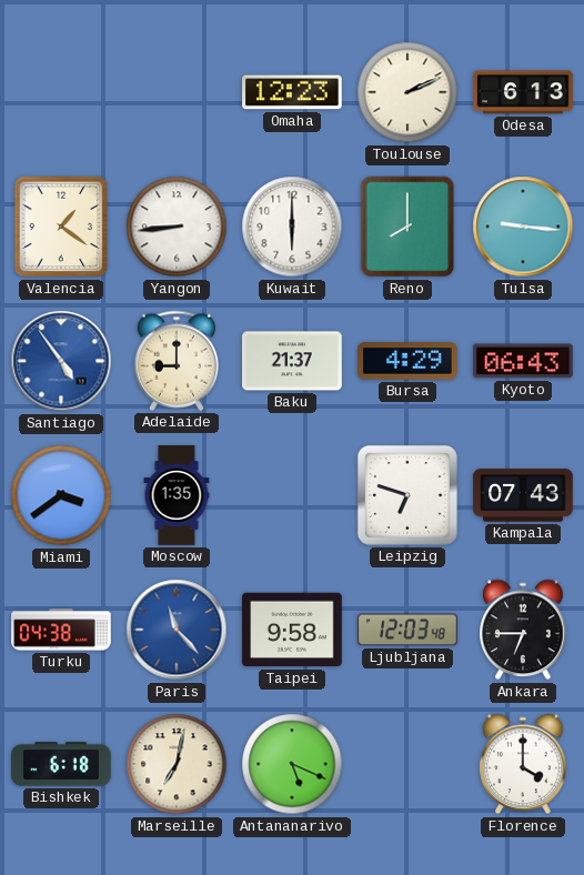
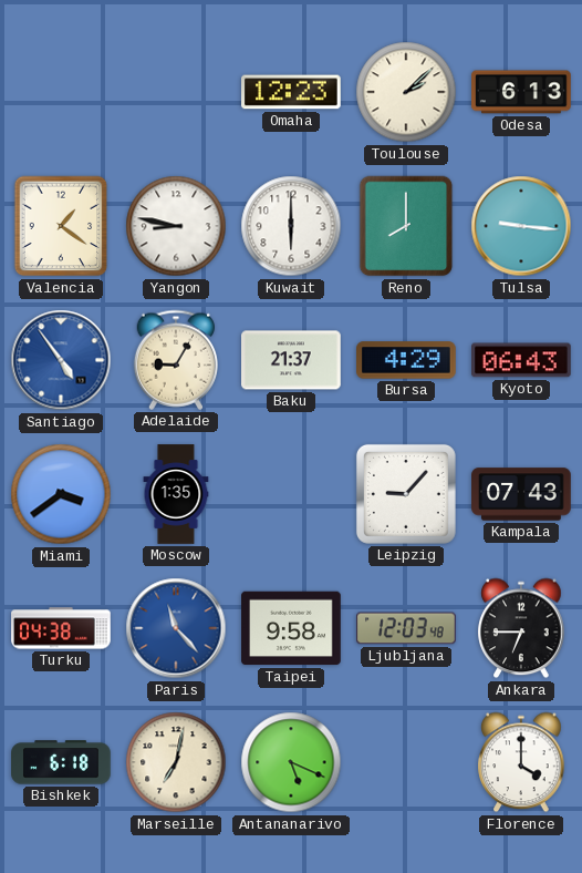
Toulouse: 2:11 -> 2:08 (406, 92)
Yangon: 8:44 -> 8:47 (176, 226)
Adelaide: 9:00 -> 9:05 (175, 360)
Leipzig: 6:48 -> 9:07 (406, 494)
